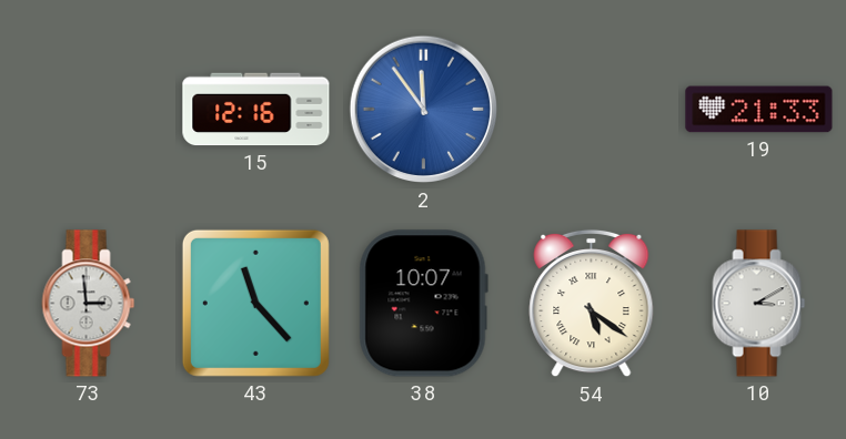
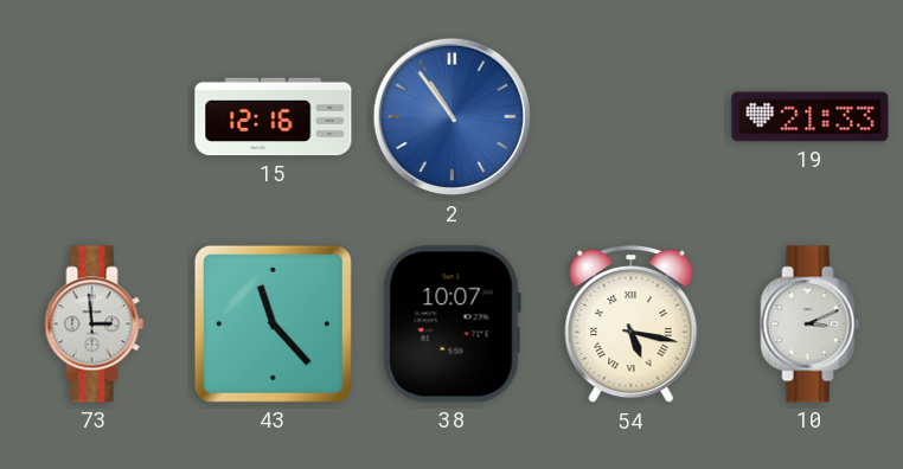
2: 11:54 -> 10:54 (453, 117)
54: 5:21 -> 5:17 (632, 325)
10: 3:10 -> 3:11 (811, 325)
